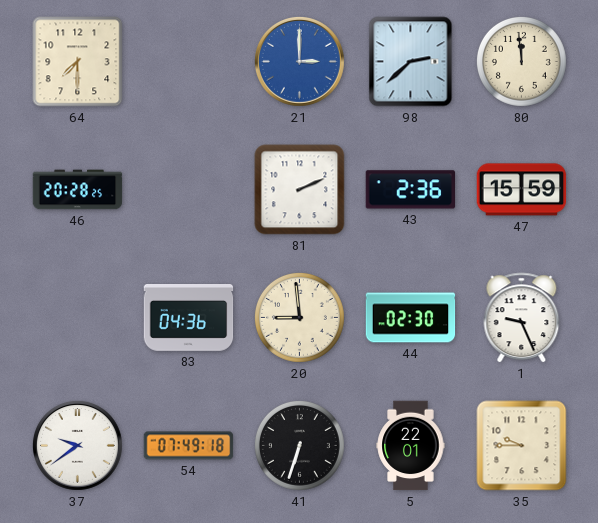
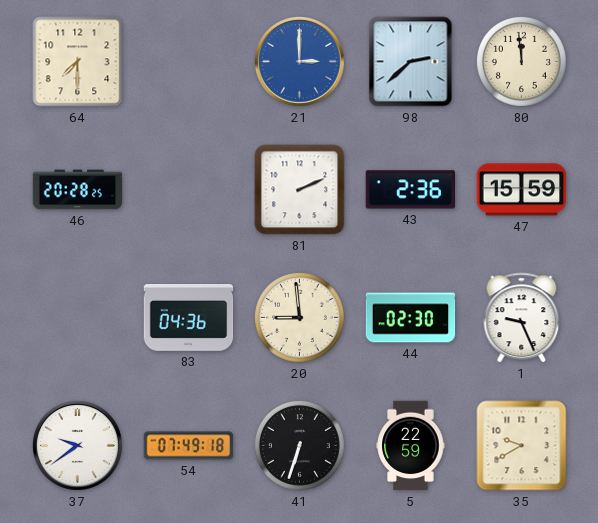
5: 22:01 -> 22:59 (411, 446)
35: 9:45 -> 9:40 (522, 446)
